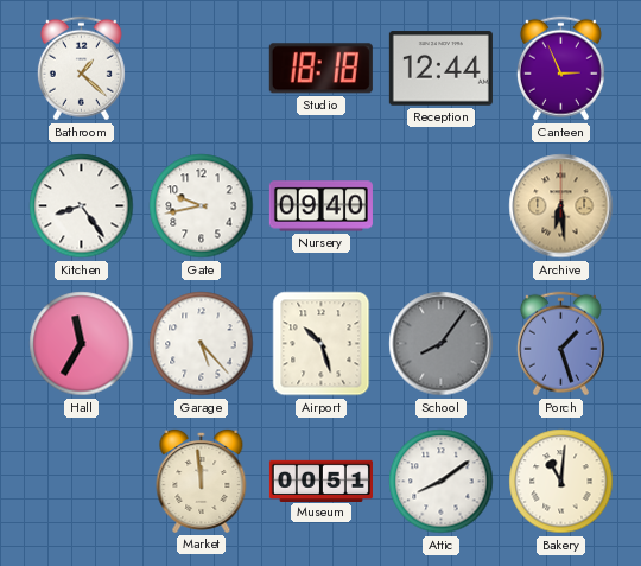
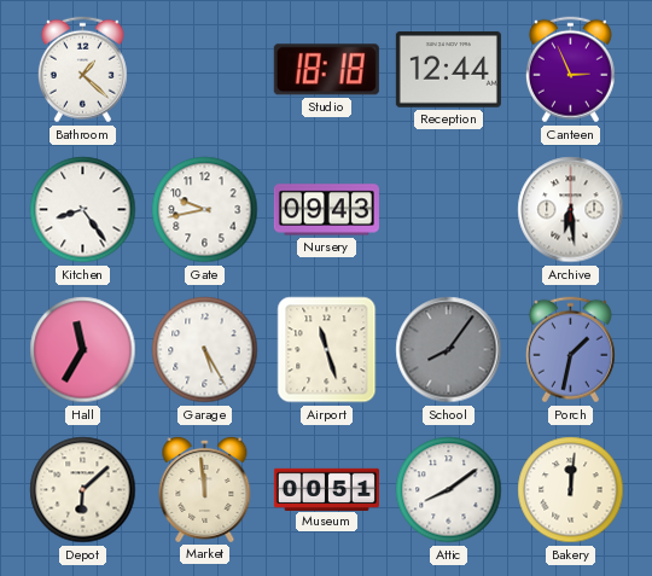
Nursery: 09:40 -> 09:43 (326, 210)
Archive dial: champagne -> white (571, 210)
Garage: 5:23 -> 5:25 (205, 350)
Airport: 10:27 -> 11:27 (327, 350)
Porch: 1:27 -> 1:32 (570, 350)
Depot: none -> 6:08 (83, 490)
Bakery: 11:01 -> 12:01 (571, 490)
